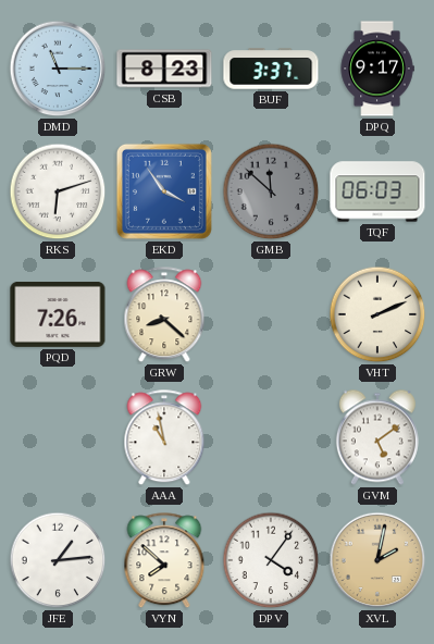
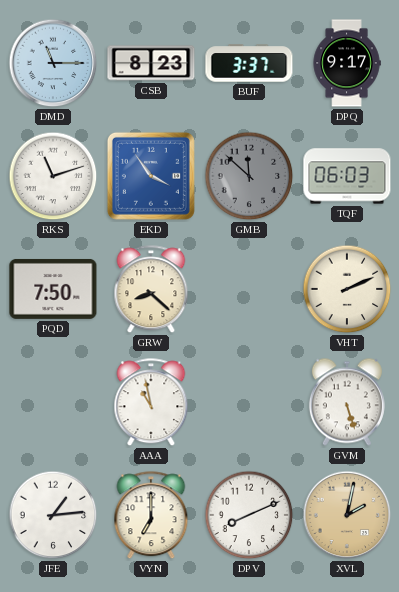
RKS: 6:12 -> 11:12 (53, 176)
PQD: 7:26 -> 7:50 (53, 289)
GVM: 5:09 -> 5:27 (347, 402)
VYN: 7:52 -> 7:00 (151, 516)
DPV: 4:06 -> 8:11 (249, 515)
